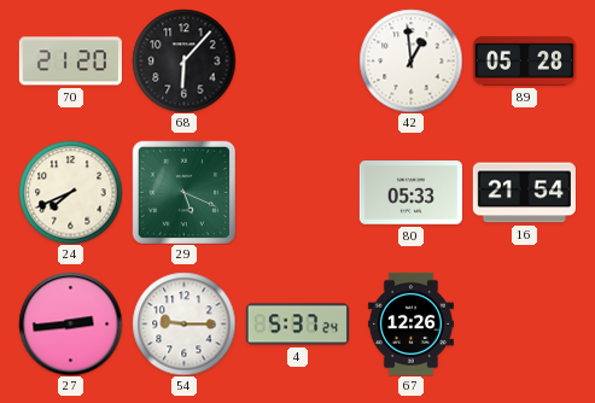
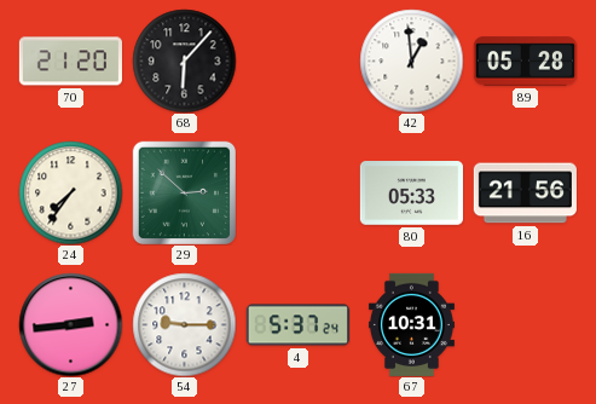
24: 7:41 -> 7:36 (70, 192)
29: 5:19 -> 2:52 (184, 192)
16: 21:54 -> 21:56 (525, 194)
67: 12:26 -> 10:31 (411, 324)
